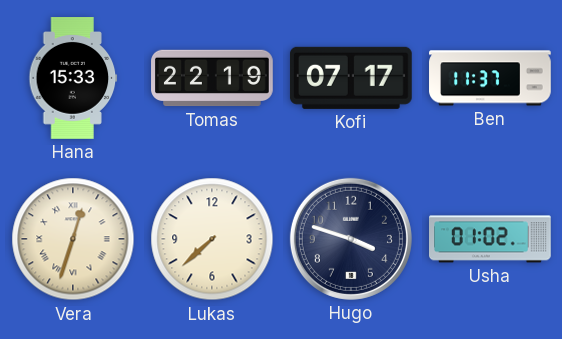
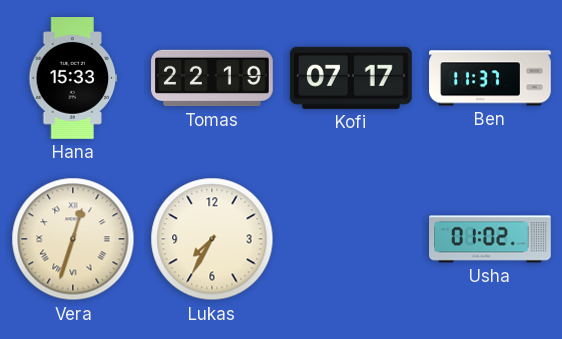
Lukas: 7:38 -> 7:35 (212, 239)
Hugo: 3:48 -> none (351, 239)
